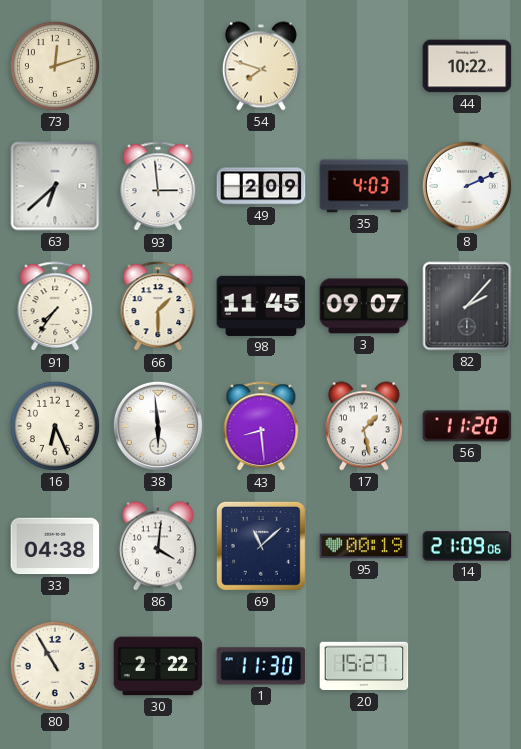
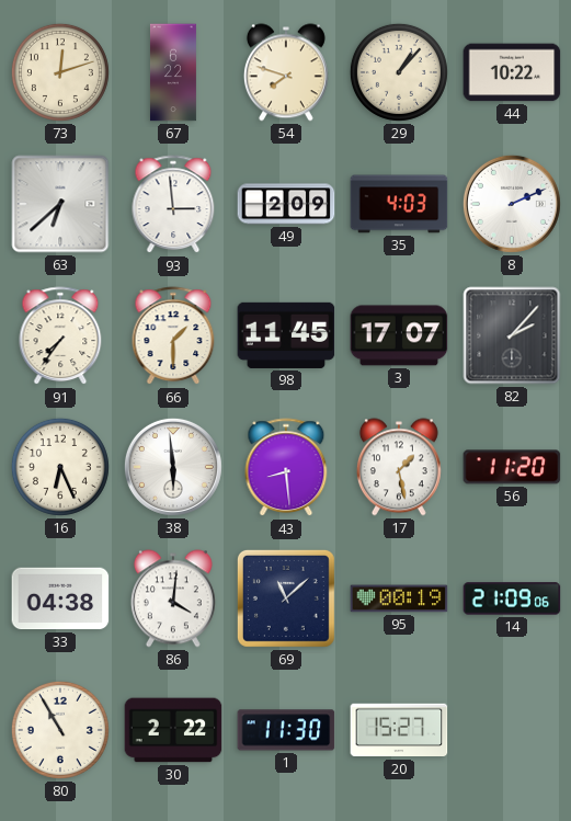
67: none -> 6:22 (173, 72)
29: none -> 1:07 (399, 72)
3: 09:07 -> 17:07 (399, 335)
